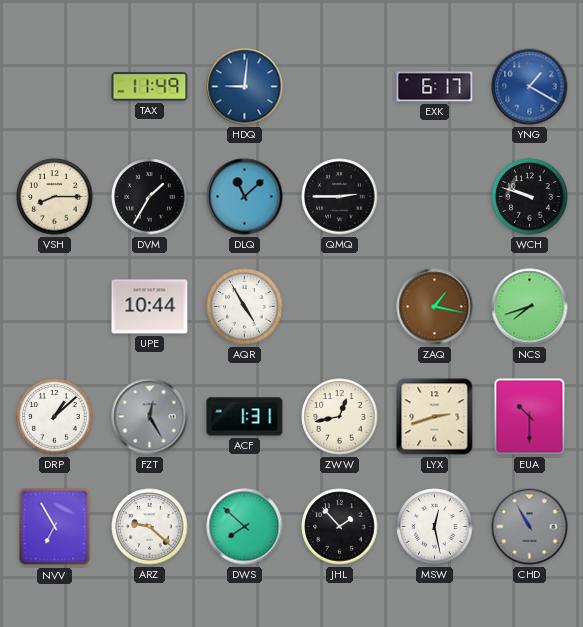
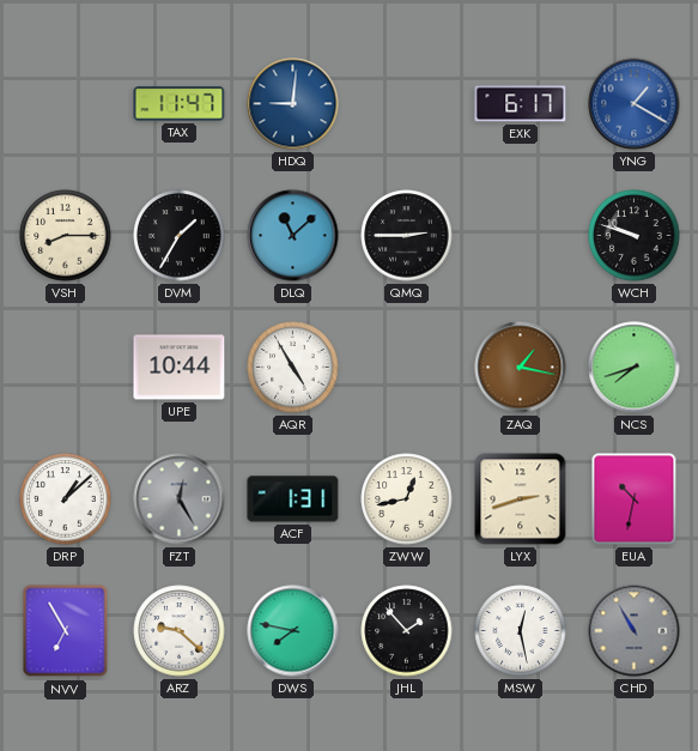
TAX: 11:49 -> 11:47 (180, 104)
EUA: 10:30 -> 10:32 (635, 499)
DWS: 7:52 -> 7:47 (293, 631)
